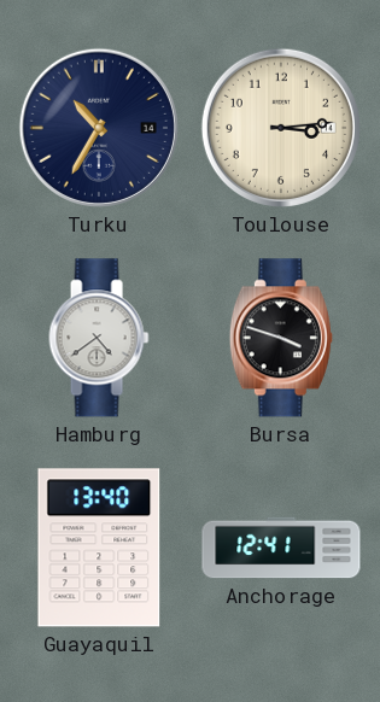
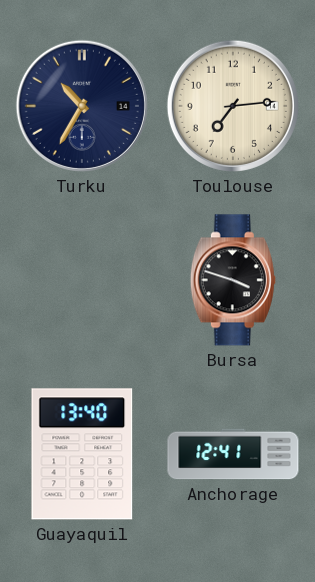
Toulouse: 3:14 -> 7:14 (233, 106)
Hamburg: 4:39 -> none (99, 338)
